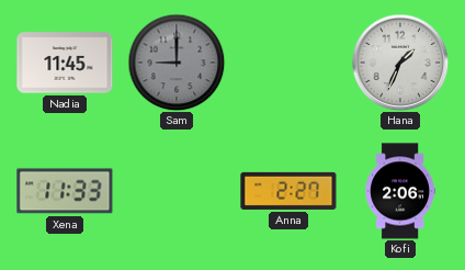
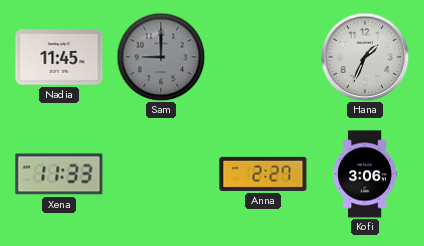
Kofi: 2:06 -> 3:06 (364, 174)
